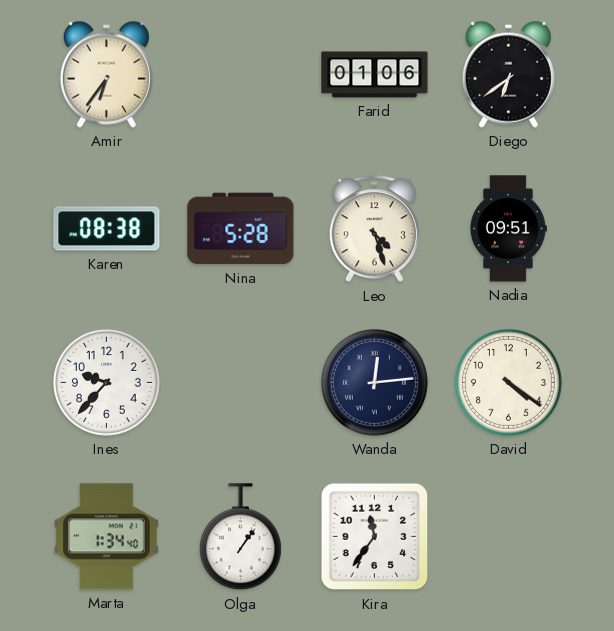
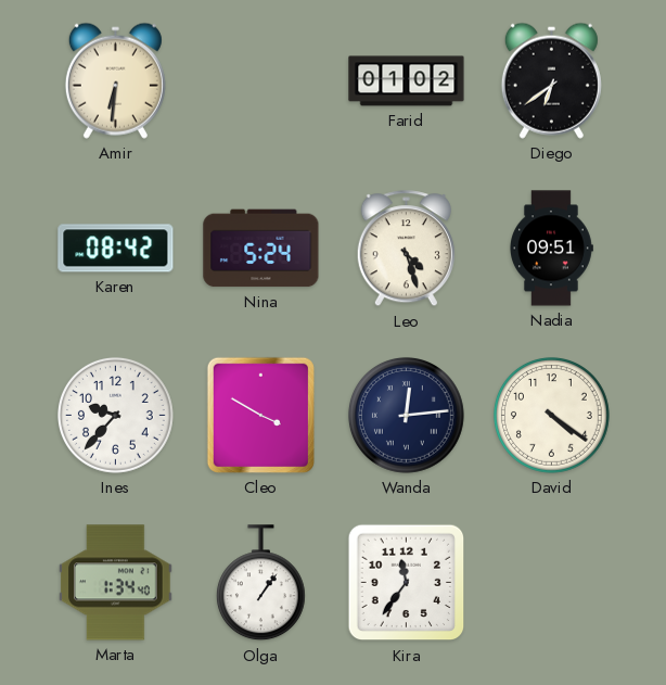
Amir: 6:36 -> 6:31 (115, 80)
Farid: 01:06 -> 01:02 (407, 81)
Karen: 08:38 -> 08:42 (116, 249)
Nina: 5:28 -> 5:24 (261, 249)
Cleo: none -> 3:50 (260, 415)
